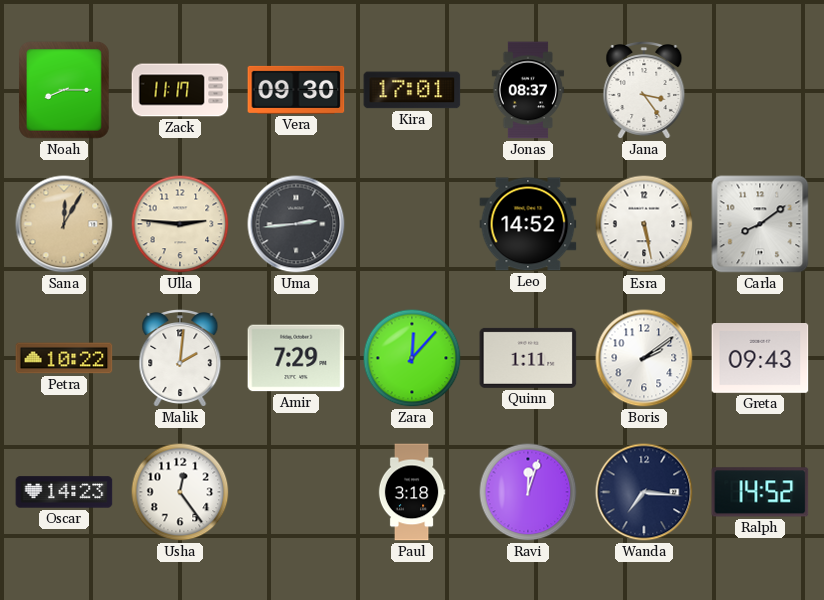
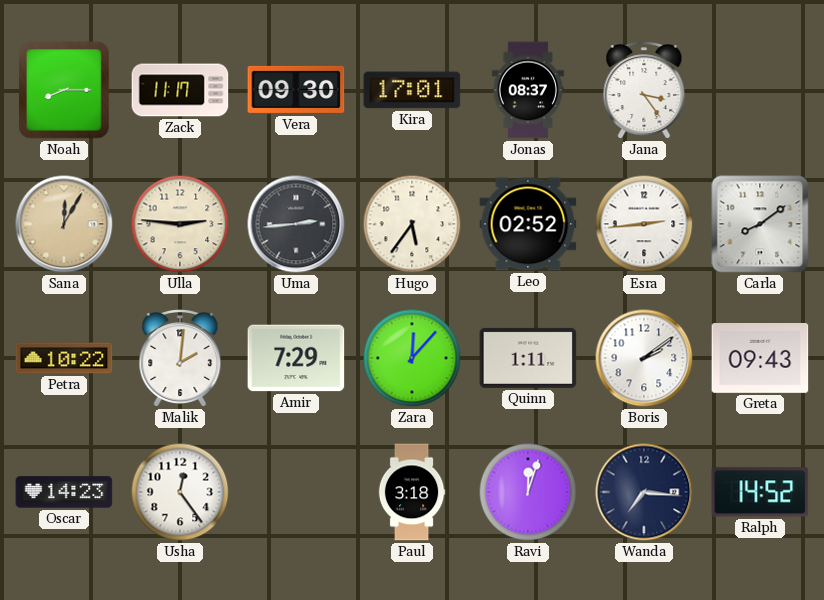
Hugo: none -> 5:36 (412, 224)
Leo: 14:52 -> 02:52 (528, 224)
Esra: 5:28 -> 2:44 (644, 224)
